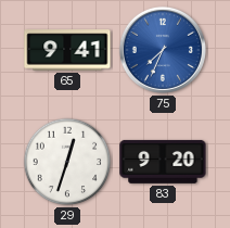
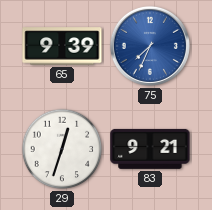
65: 9:41 -> 9:39 (62, 46)
83: 9:20 -> 9:21 (150, 149)
